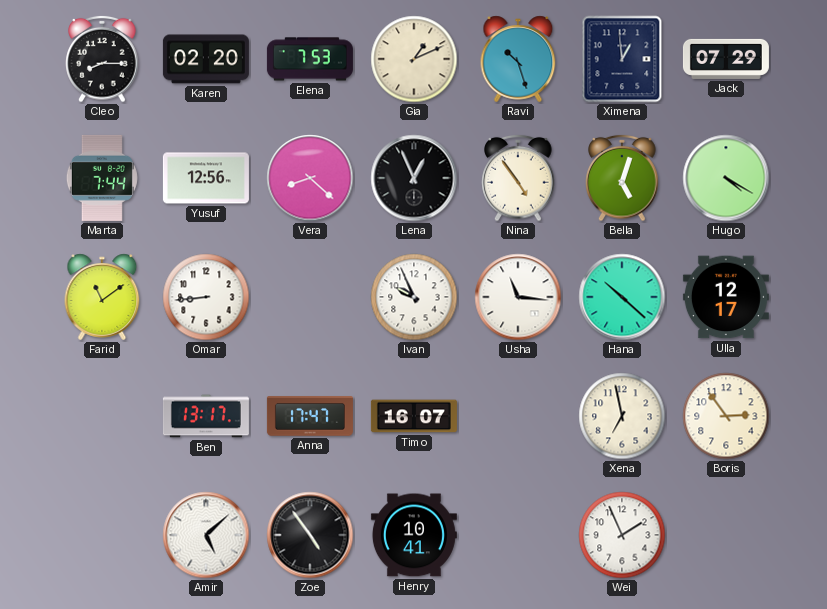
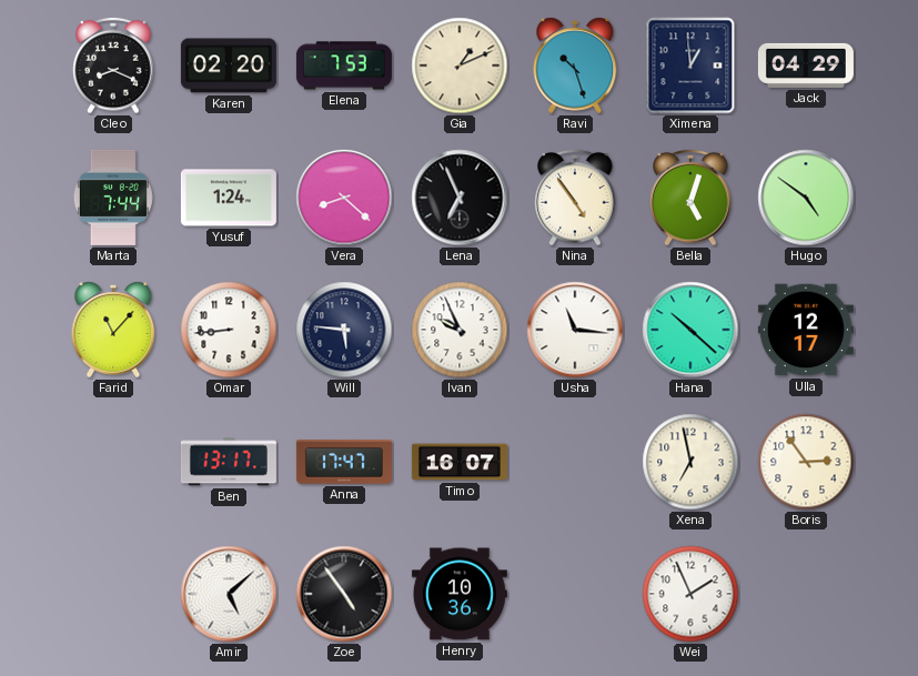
Cleo: 8:15 -> 8:19 (113, 65)
Jack: 07:29 -> 04:29 (806, 65)
Yusuf: 12:56 -> 1:24 (229, 198)
Lena: 12:56 -> 6:56 (460, 198)
Hugo: 4:20 -> 4:51 (806, 198)
Farid: 11:09 -> 11:07 (113, 330)
Will: none -> 5:46 (344, 330)
Henry: 10:41 -> 10:36 (460, 594)
